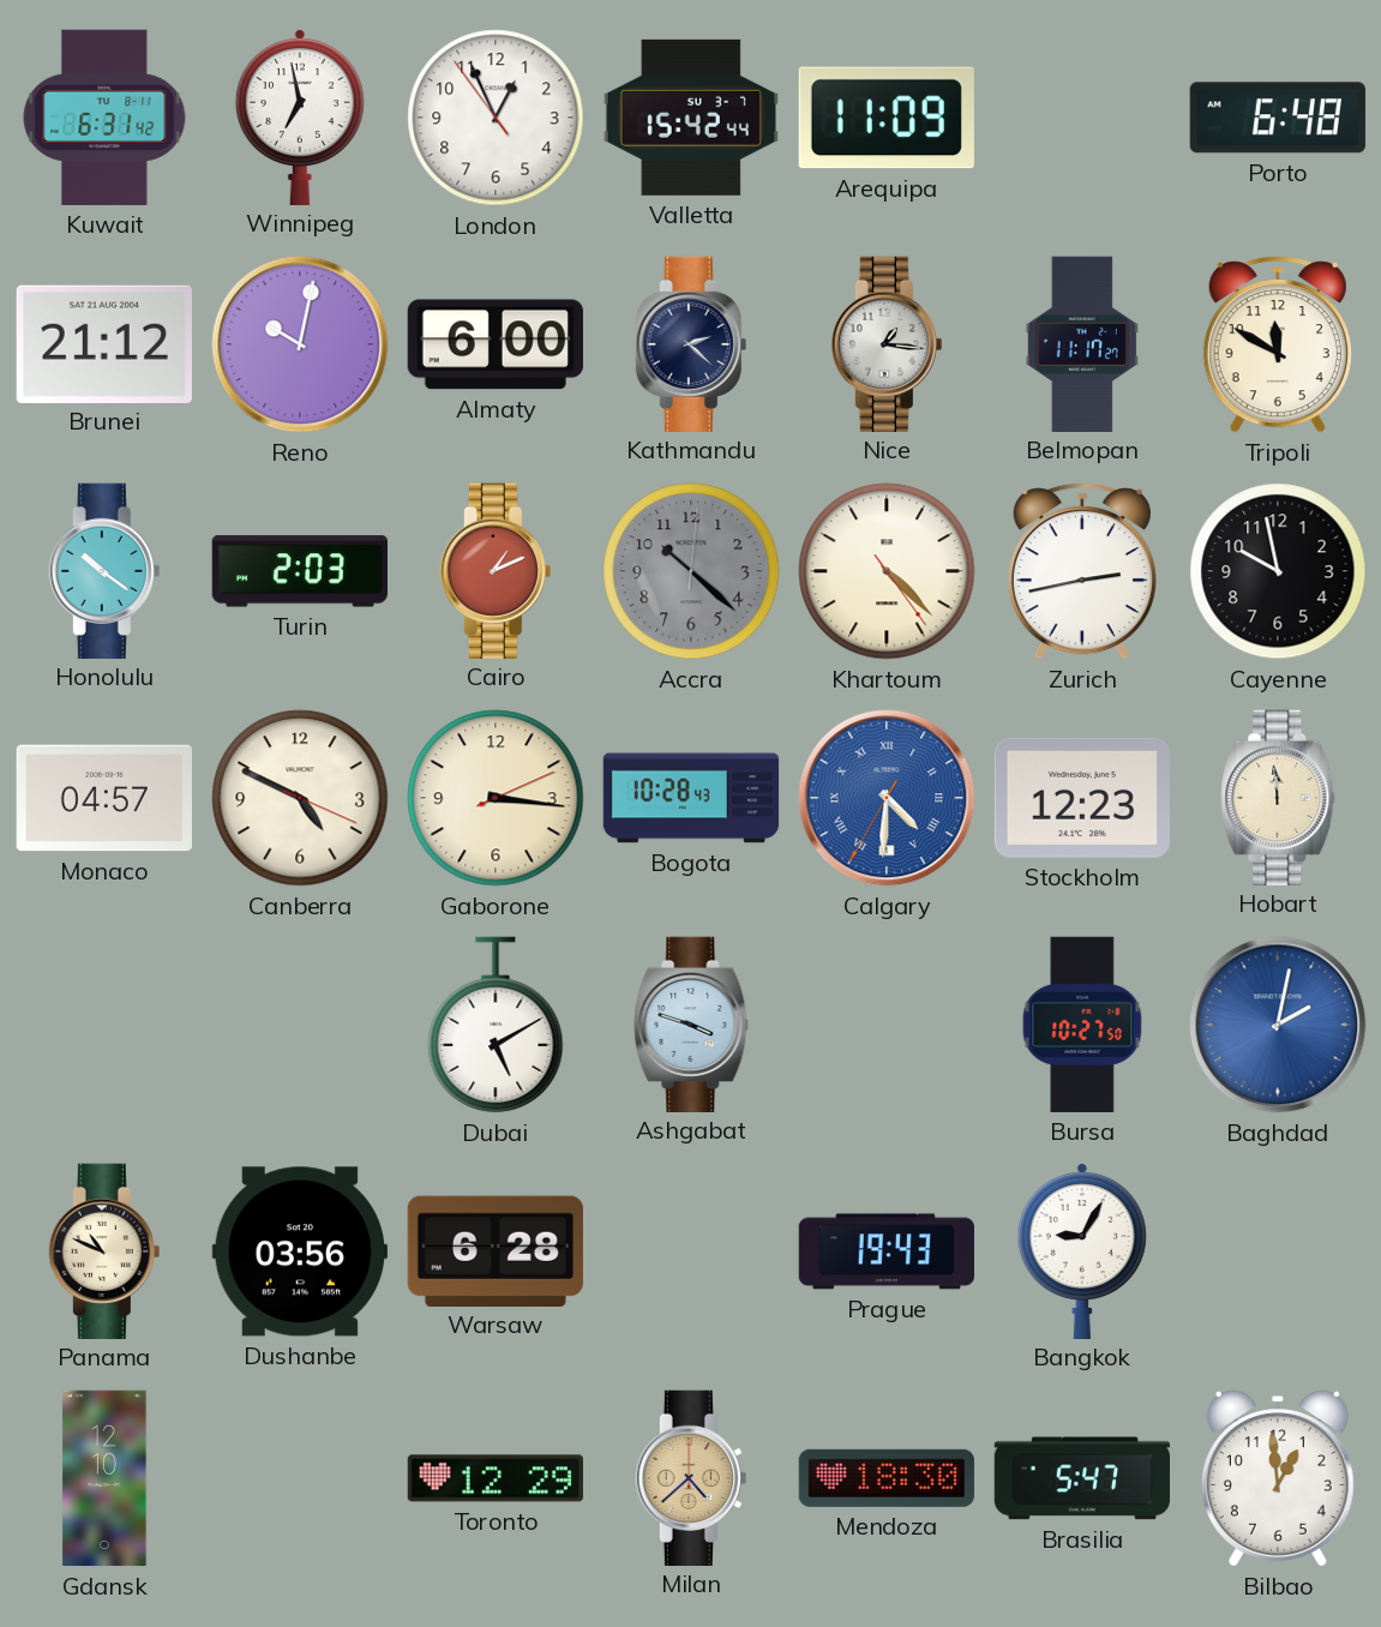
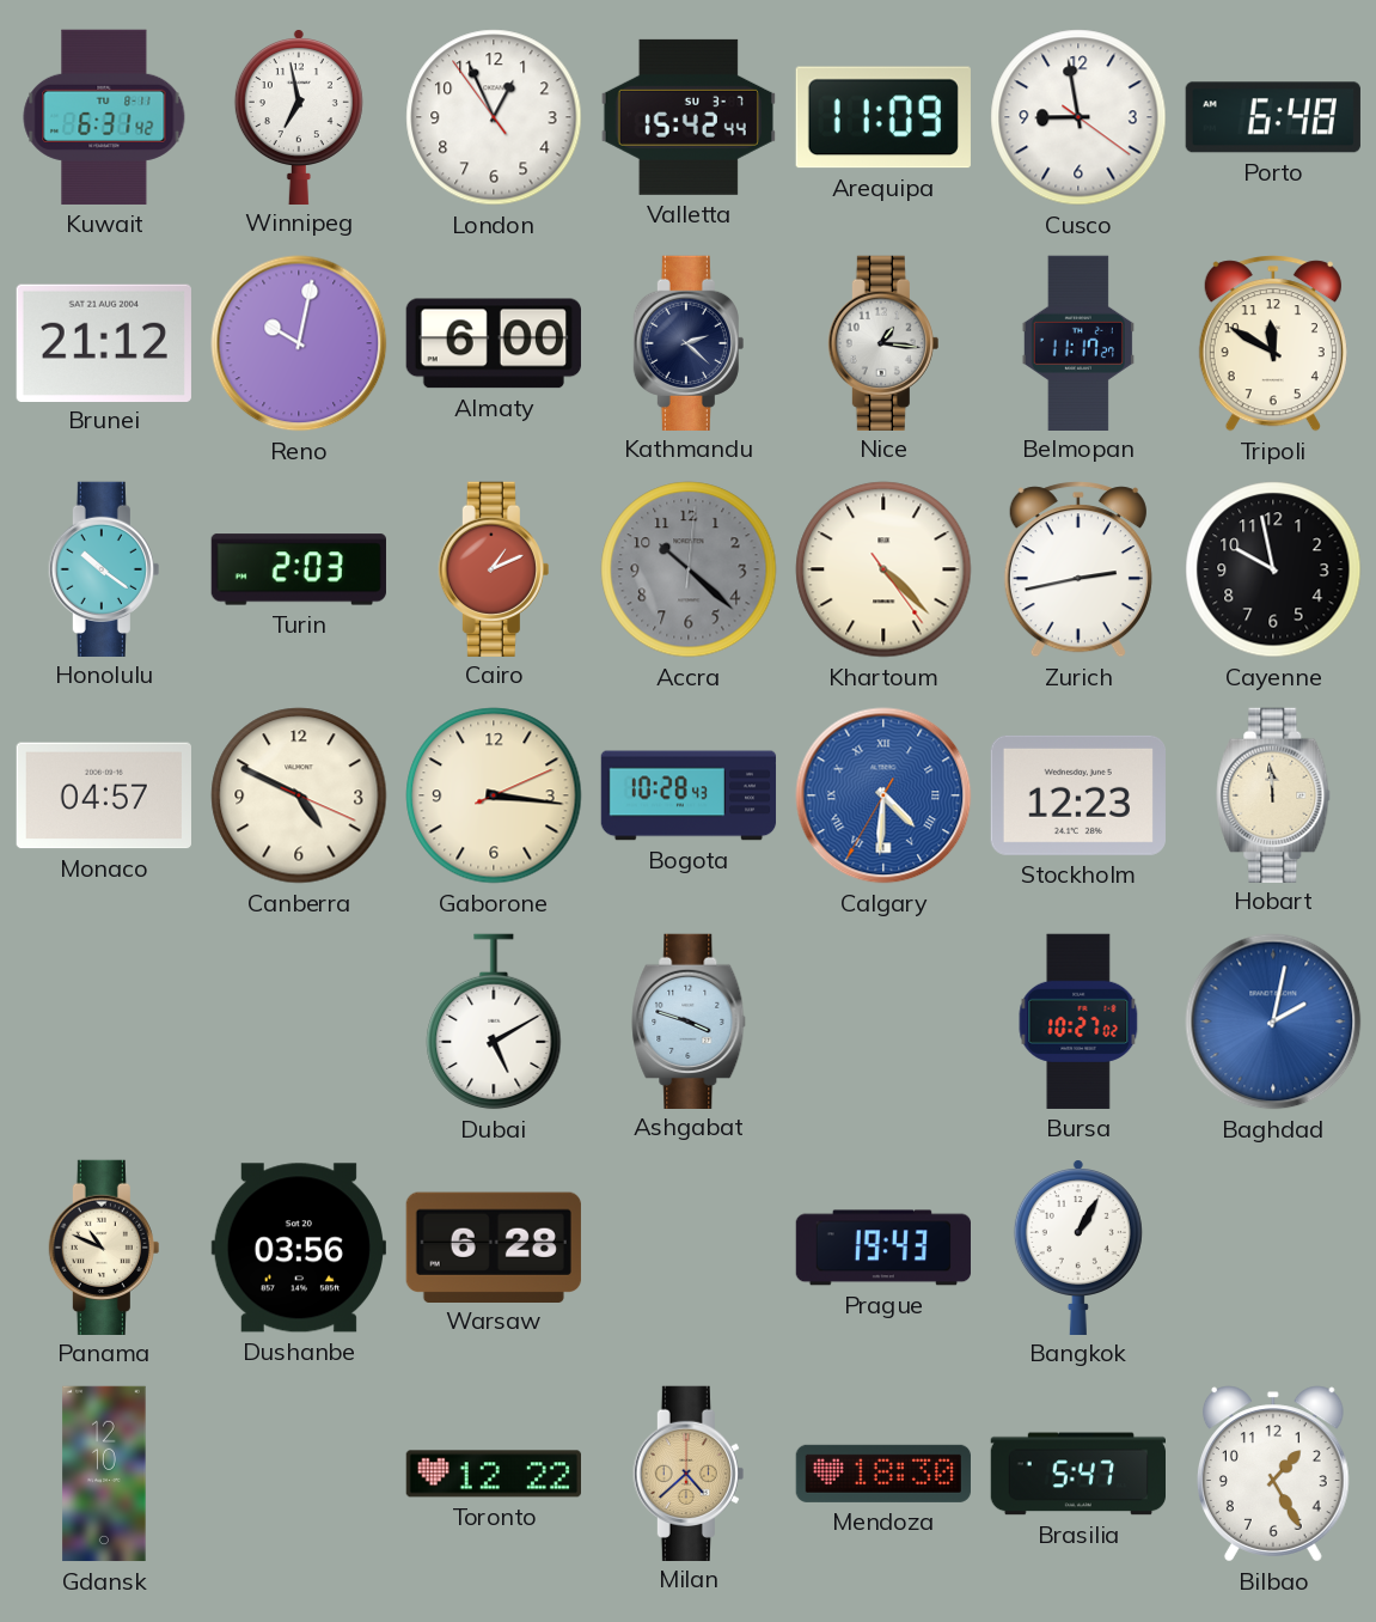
Cusco: none -> 8:58 (1078, 117)
Bursa: 10:27:50 -> 10:27:02 (1078, 1022)
Bangkok: 9:05 -> 1:05 (1078, 1248)
Toronto: 12:29 -> 12:22 (493, 1474)
Bilbao: 12:59 -> 1:25 (1273, 1474)
